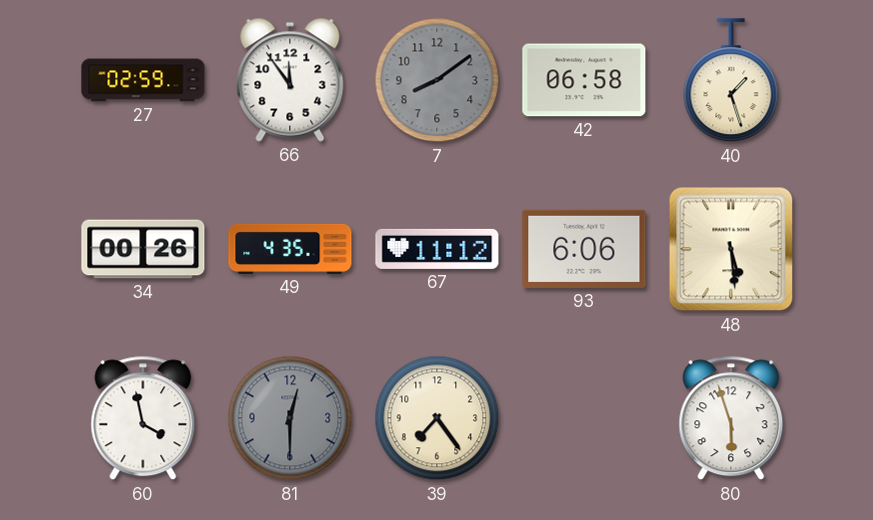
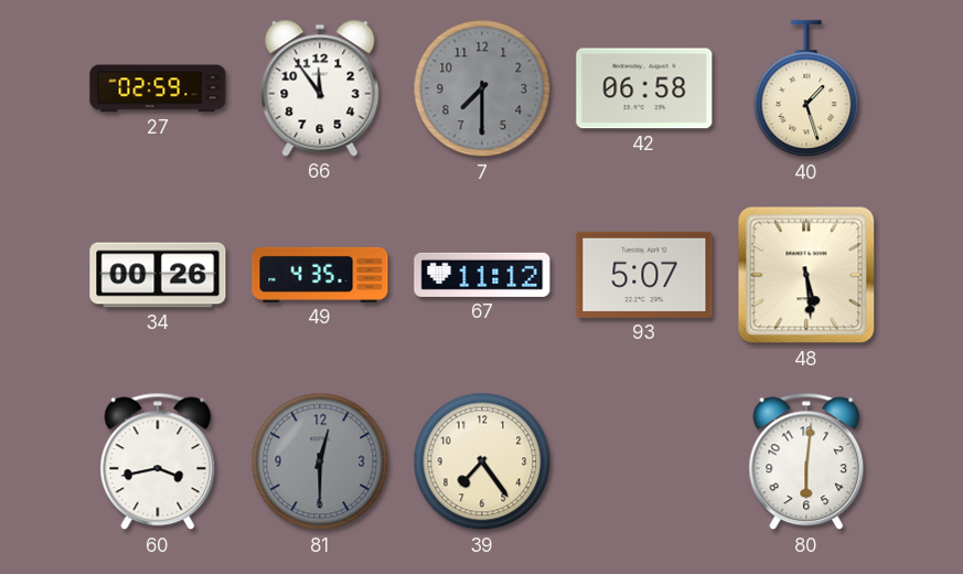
7: 8:09 -> 7:30 (482, 88)
93: 6:06 -> 5:07 (644, 275)
60: 3:58 -> 3:43 (158, 461)
80: 5:57 -> 6:01 (806, 461)
